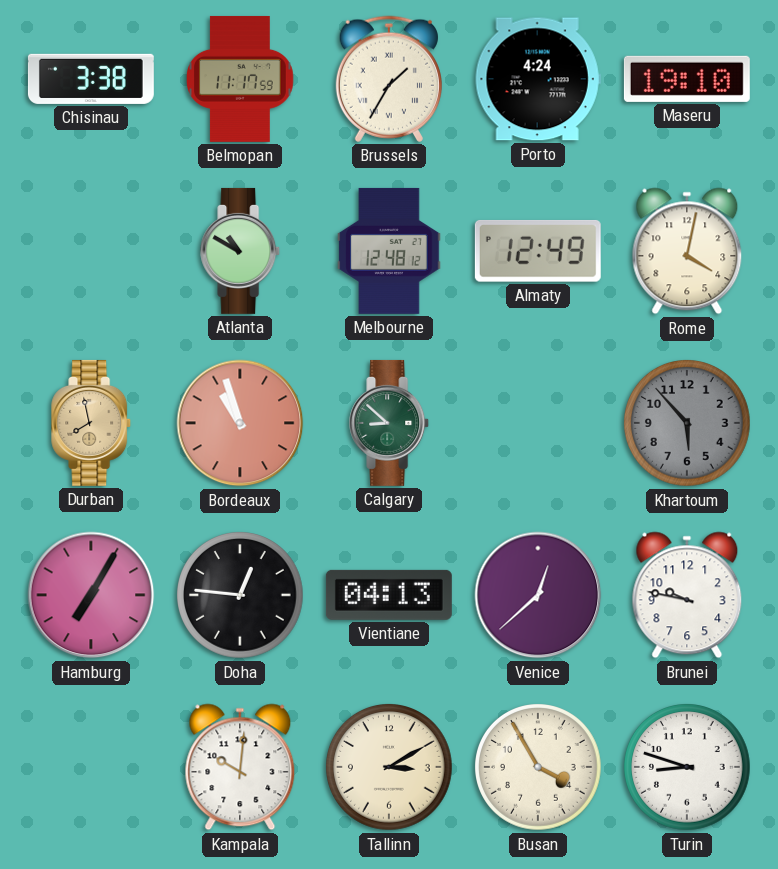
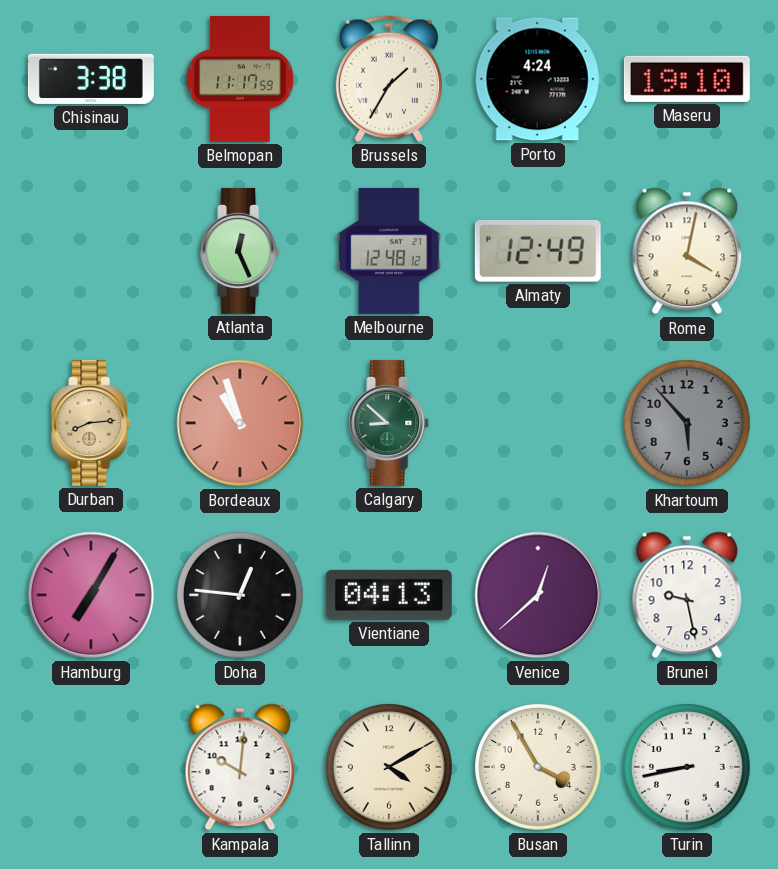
Atlanta: 10:50 -> 12:26 (241, 251)
Durban: 7:58 -> 8:14 (92, 423)
Brunei: 9:47 -> 9:28 (687, 595)
Tallinn: 3:10 -> 4:10 (390, 768)
Turin: 8:48 -> 8:43 (688, 768)
